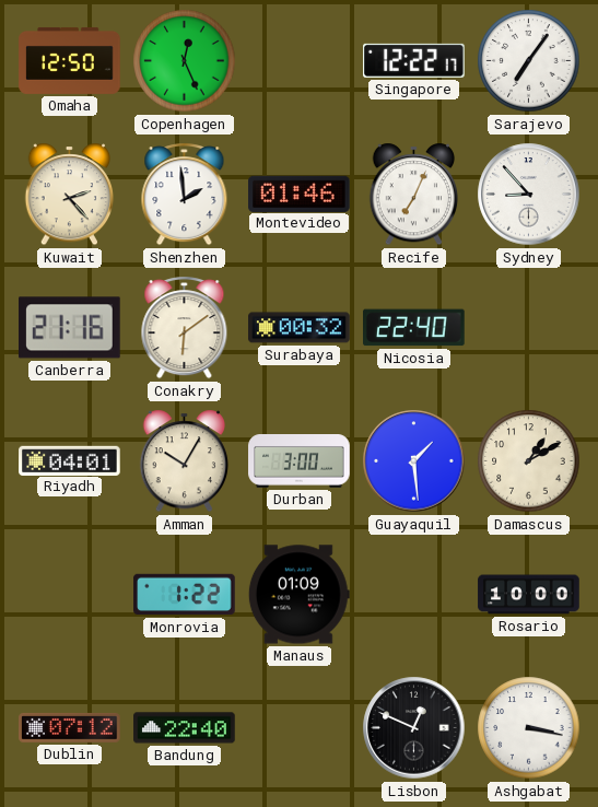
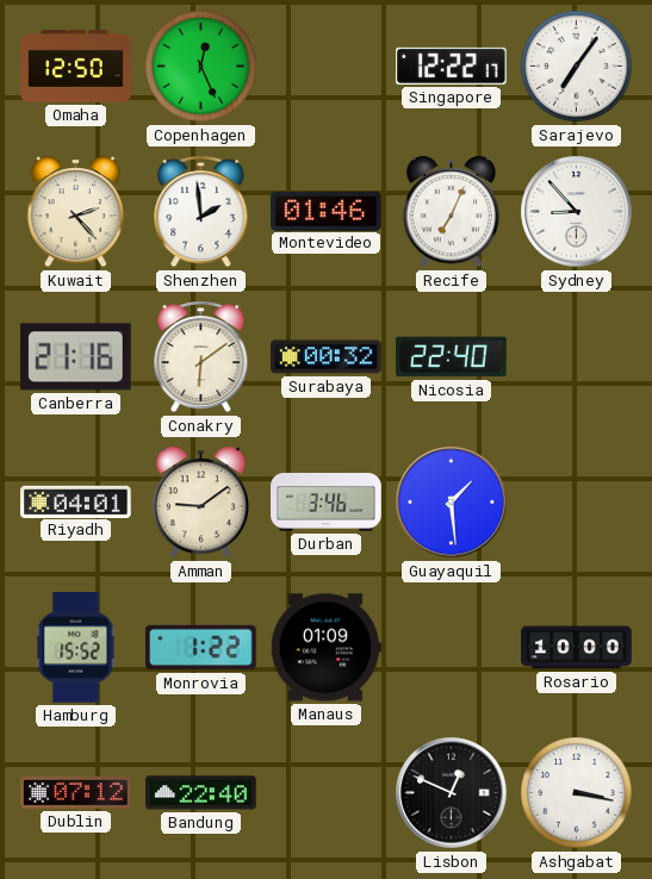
Amman: 10:05 -> 9:09 (201, 503)
Durban: 3:00 -> 3:46 (327, 503)
Damascus: 1:10 -> none (529, 461)
Hamburg: none -> 15:52 (76, 648)
